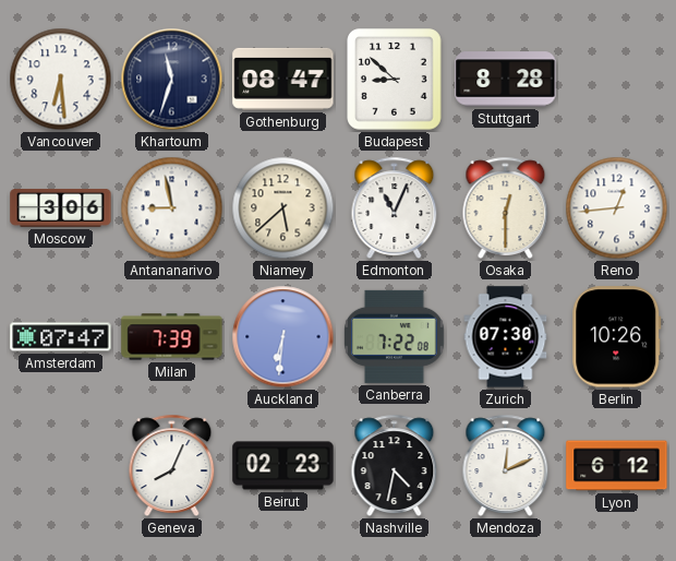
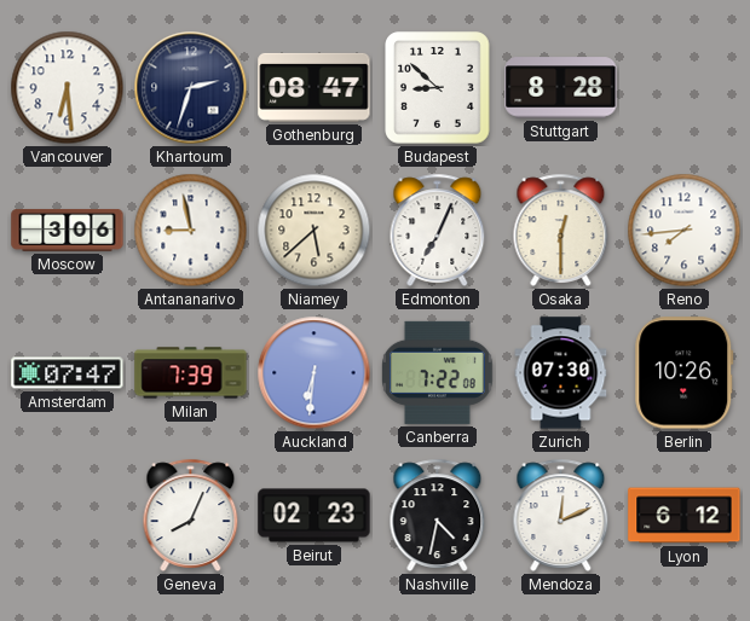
Khartoum: 11:33 -> 2:33 (191, 88)
Edmonton: 11:04 -> 7:04 (438, 230)
Reno: 12:44 -> 7:44 (685, 231)
